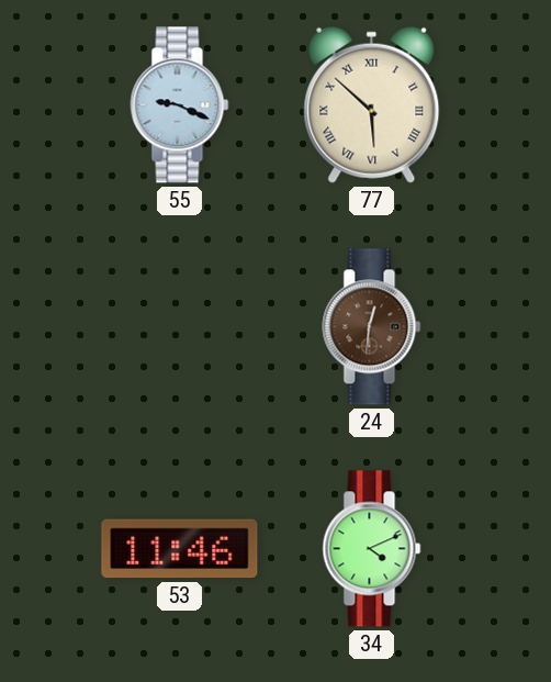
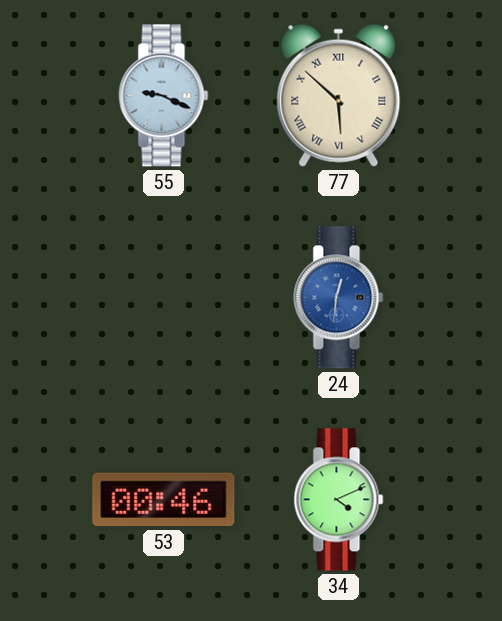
24 dial: brown -> blue (339, 298)
53: 11:46 -> 00:46 (164, 500)
